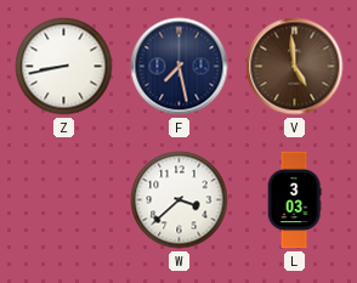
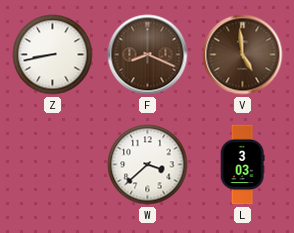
F: 7:28 -> 8:19 (148, 55)
F dial: navy -> brown (148, 55)
